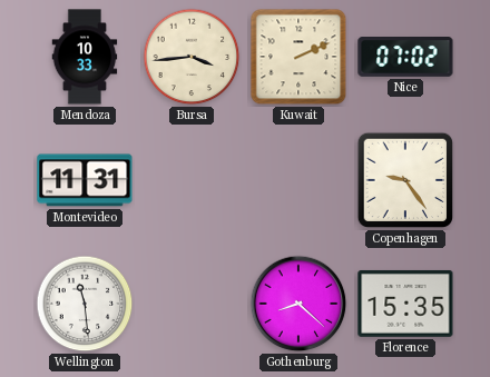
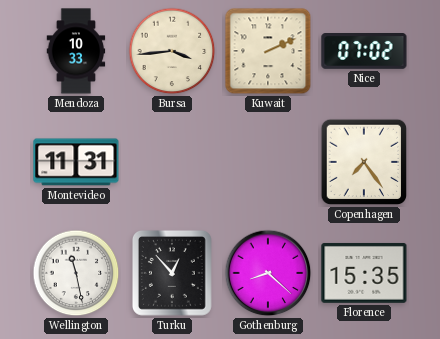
Copenhagen: 9:24 -> 7:24 (364, 162)
Wellington: 11:29 -> 11:28 (76, 273)
Turku: none -> 12:53 (172, 273)
